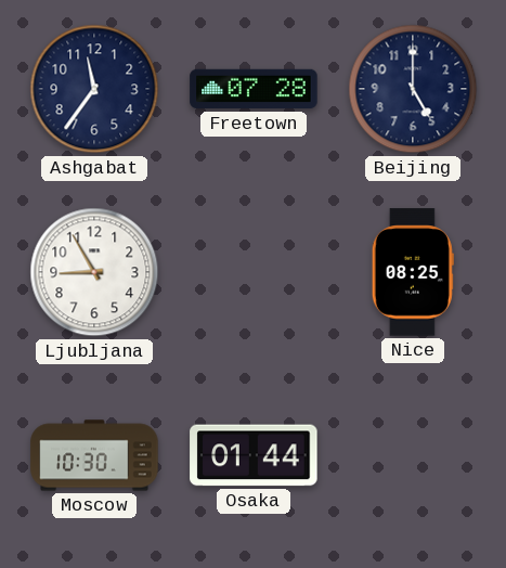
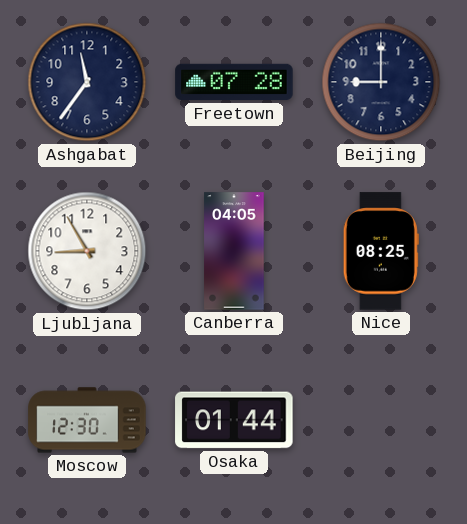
Beijing: 5:00 -> 9:00 (381, 82)
Canberra: none -> 04:05 (234, 251)
Moscow: 10:30 -> 12:30 (87, 420)
